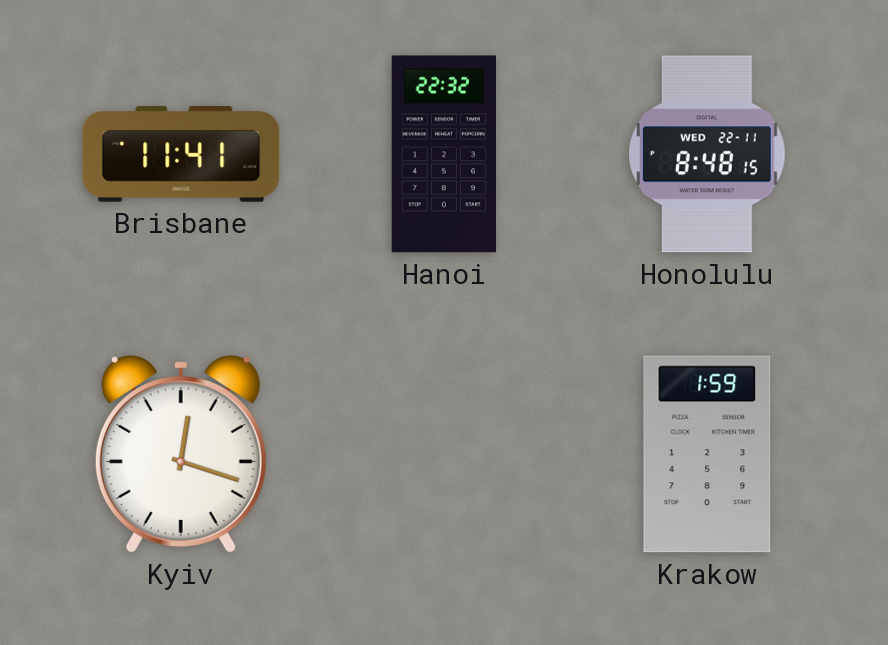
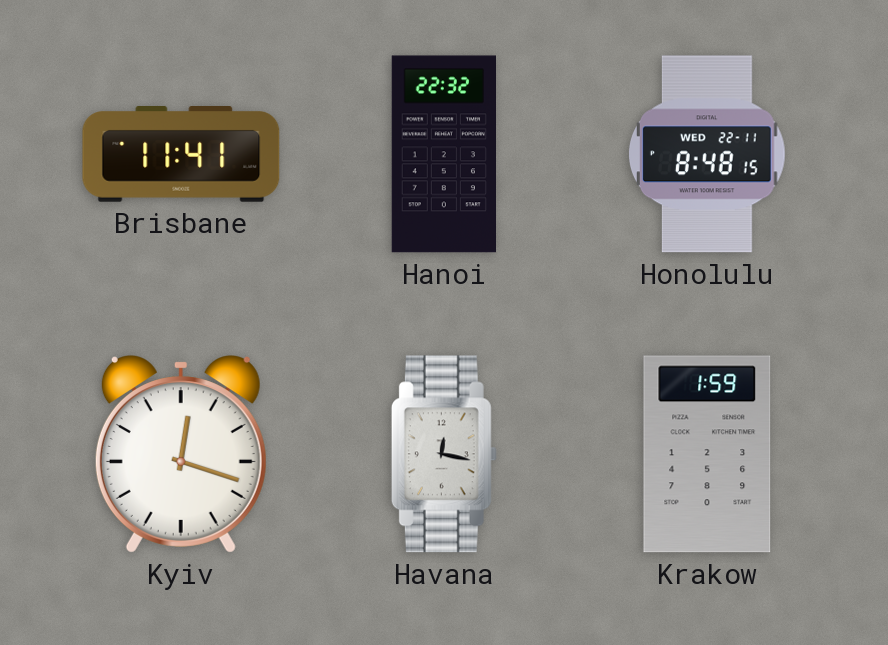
Havana: none -> 12:17 (444, 454)
